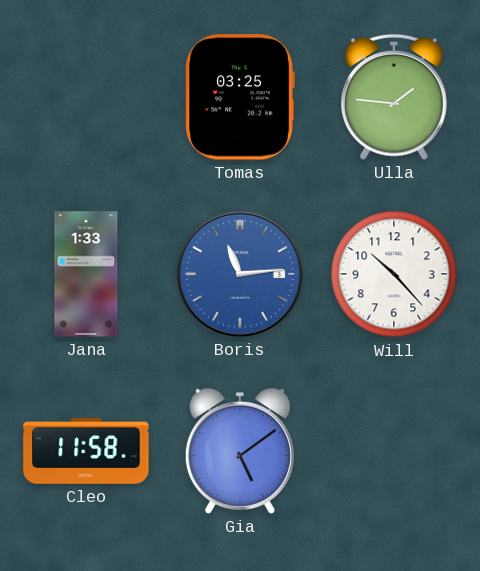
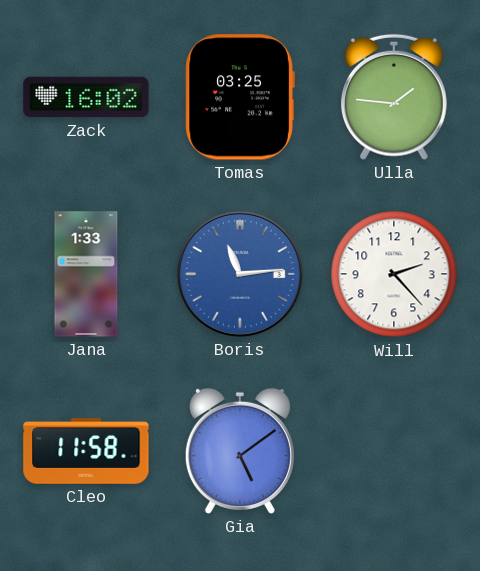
Zack: none -> 16:02 (86, 97)
Will: 10:23 -> 2:23 (394, 274)
